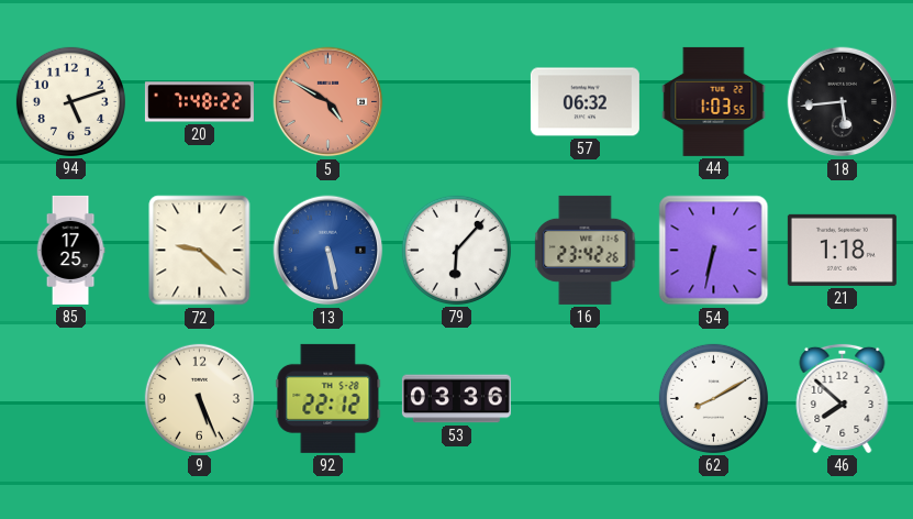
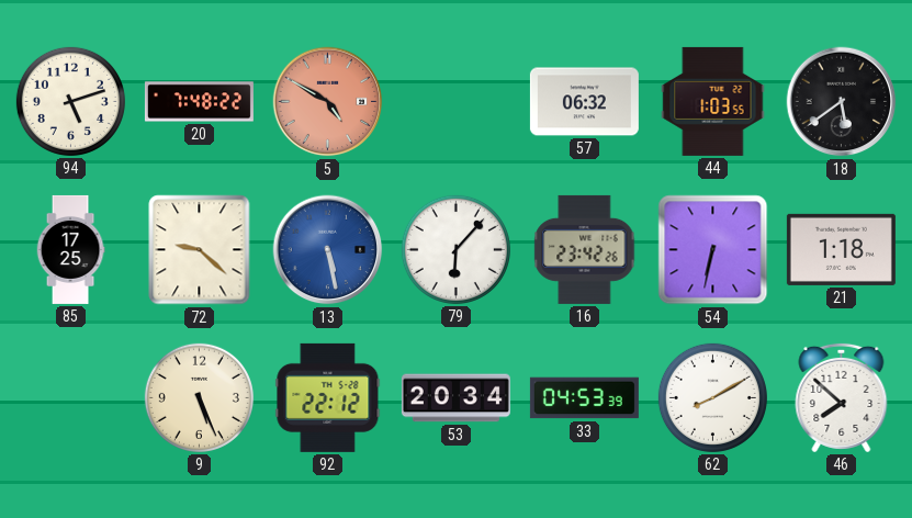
18: 5:44 -> 5:39 (842, 102)
53: 03:36 -> 20:34 (455, 398)
33: none -> 04:53 (584, 398)
